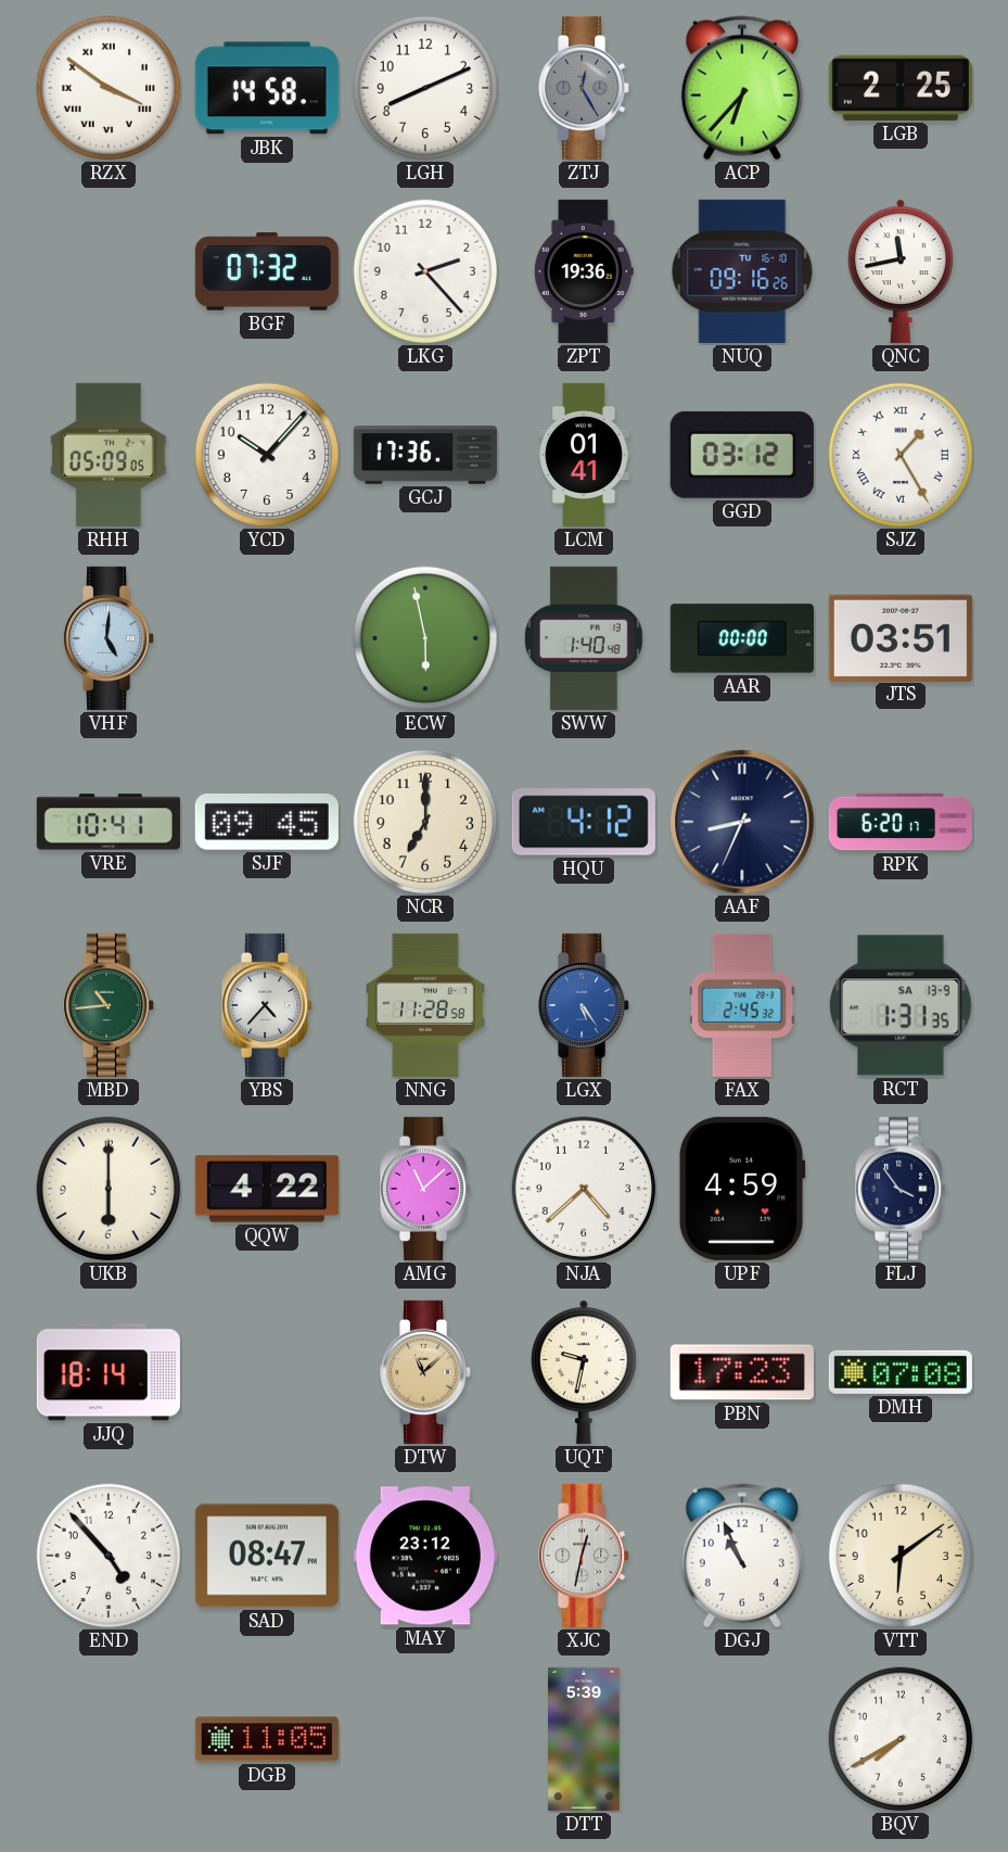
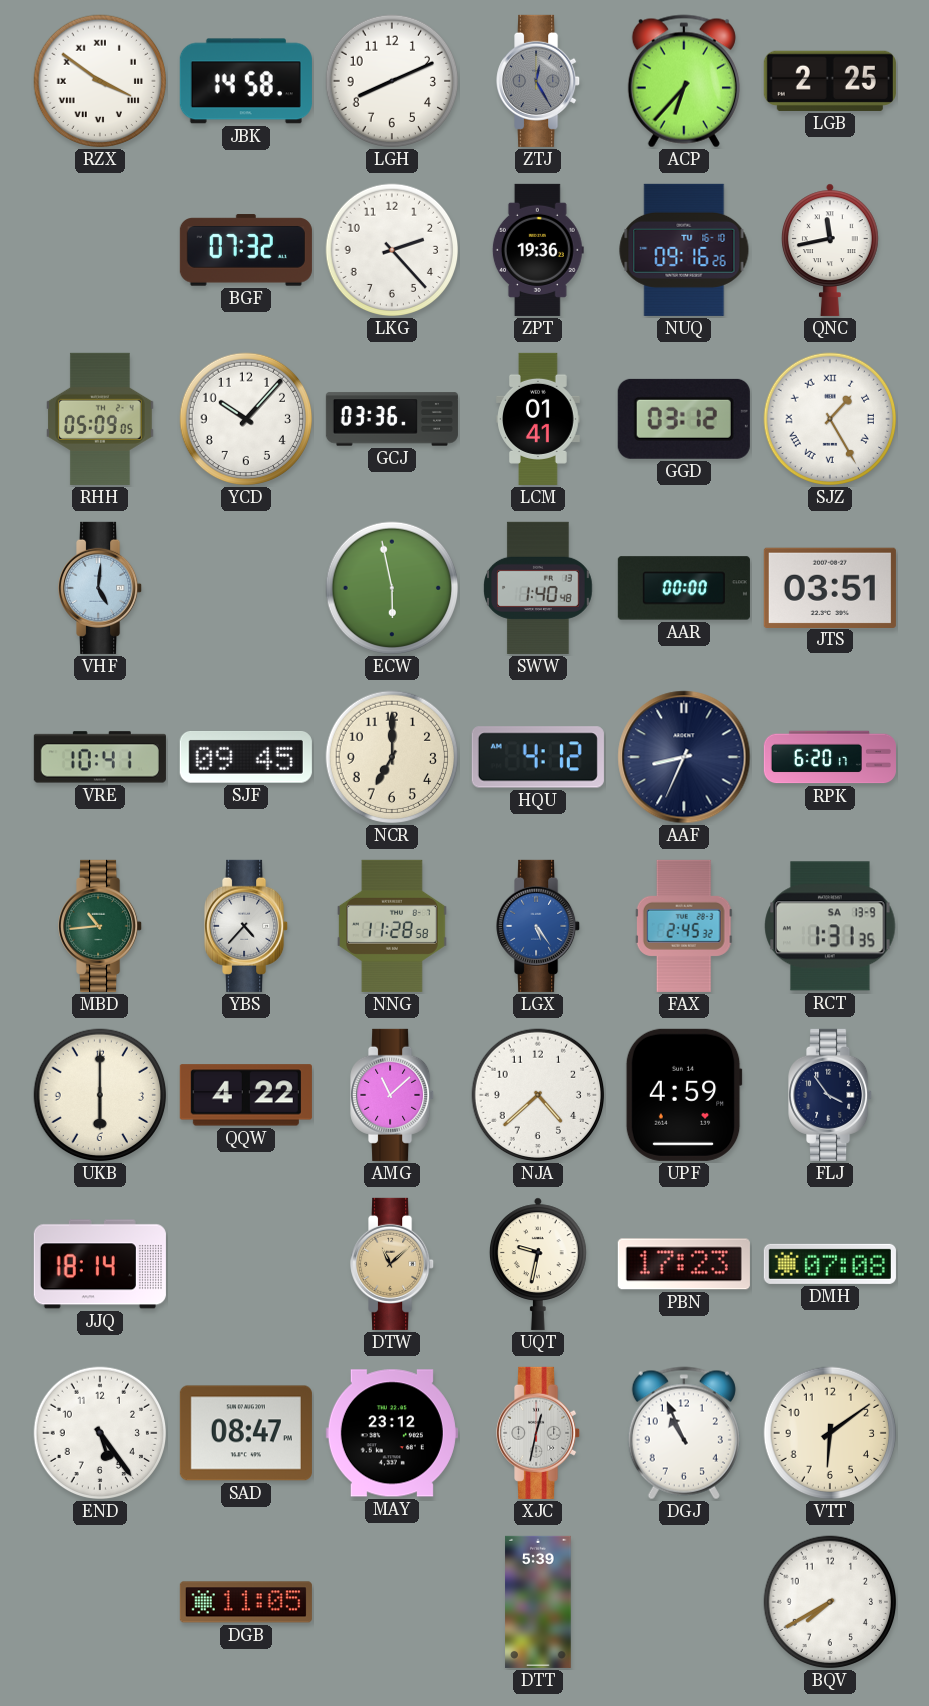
GCJ: 17:36 -> 03:36 (392, 419)
END: 4:53 -> 5:24 (100, 1433)
